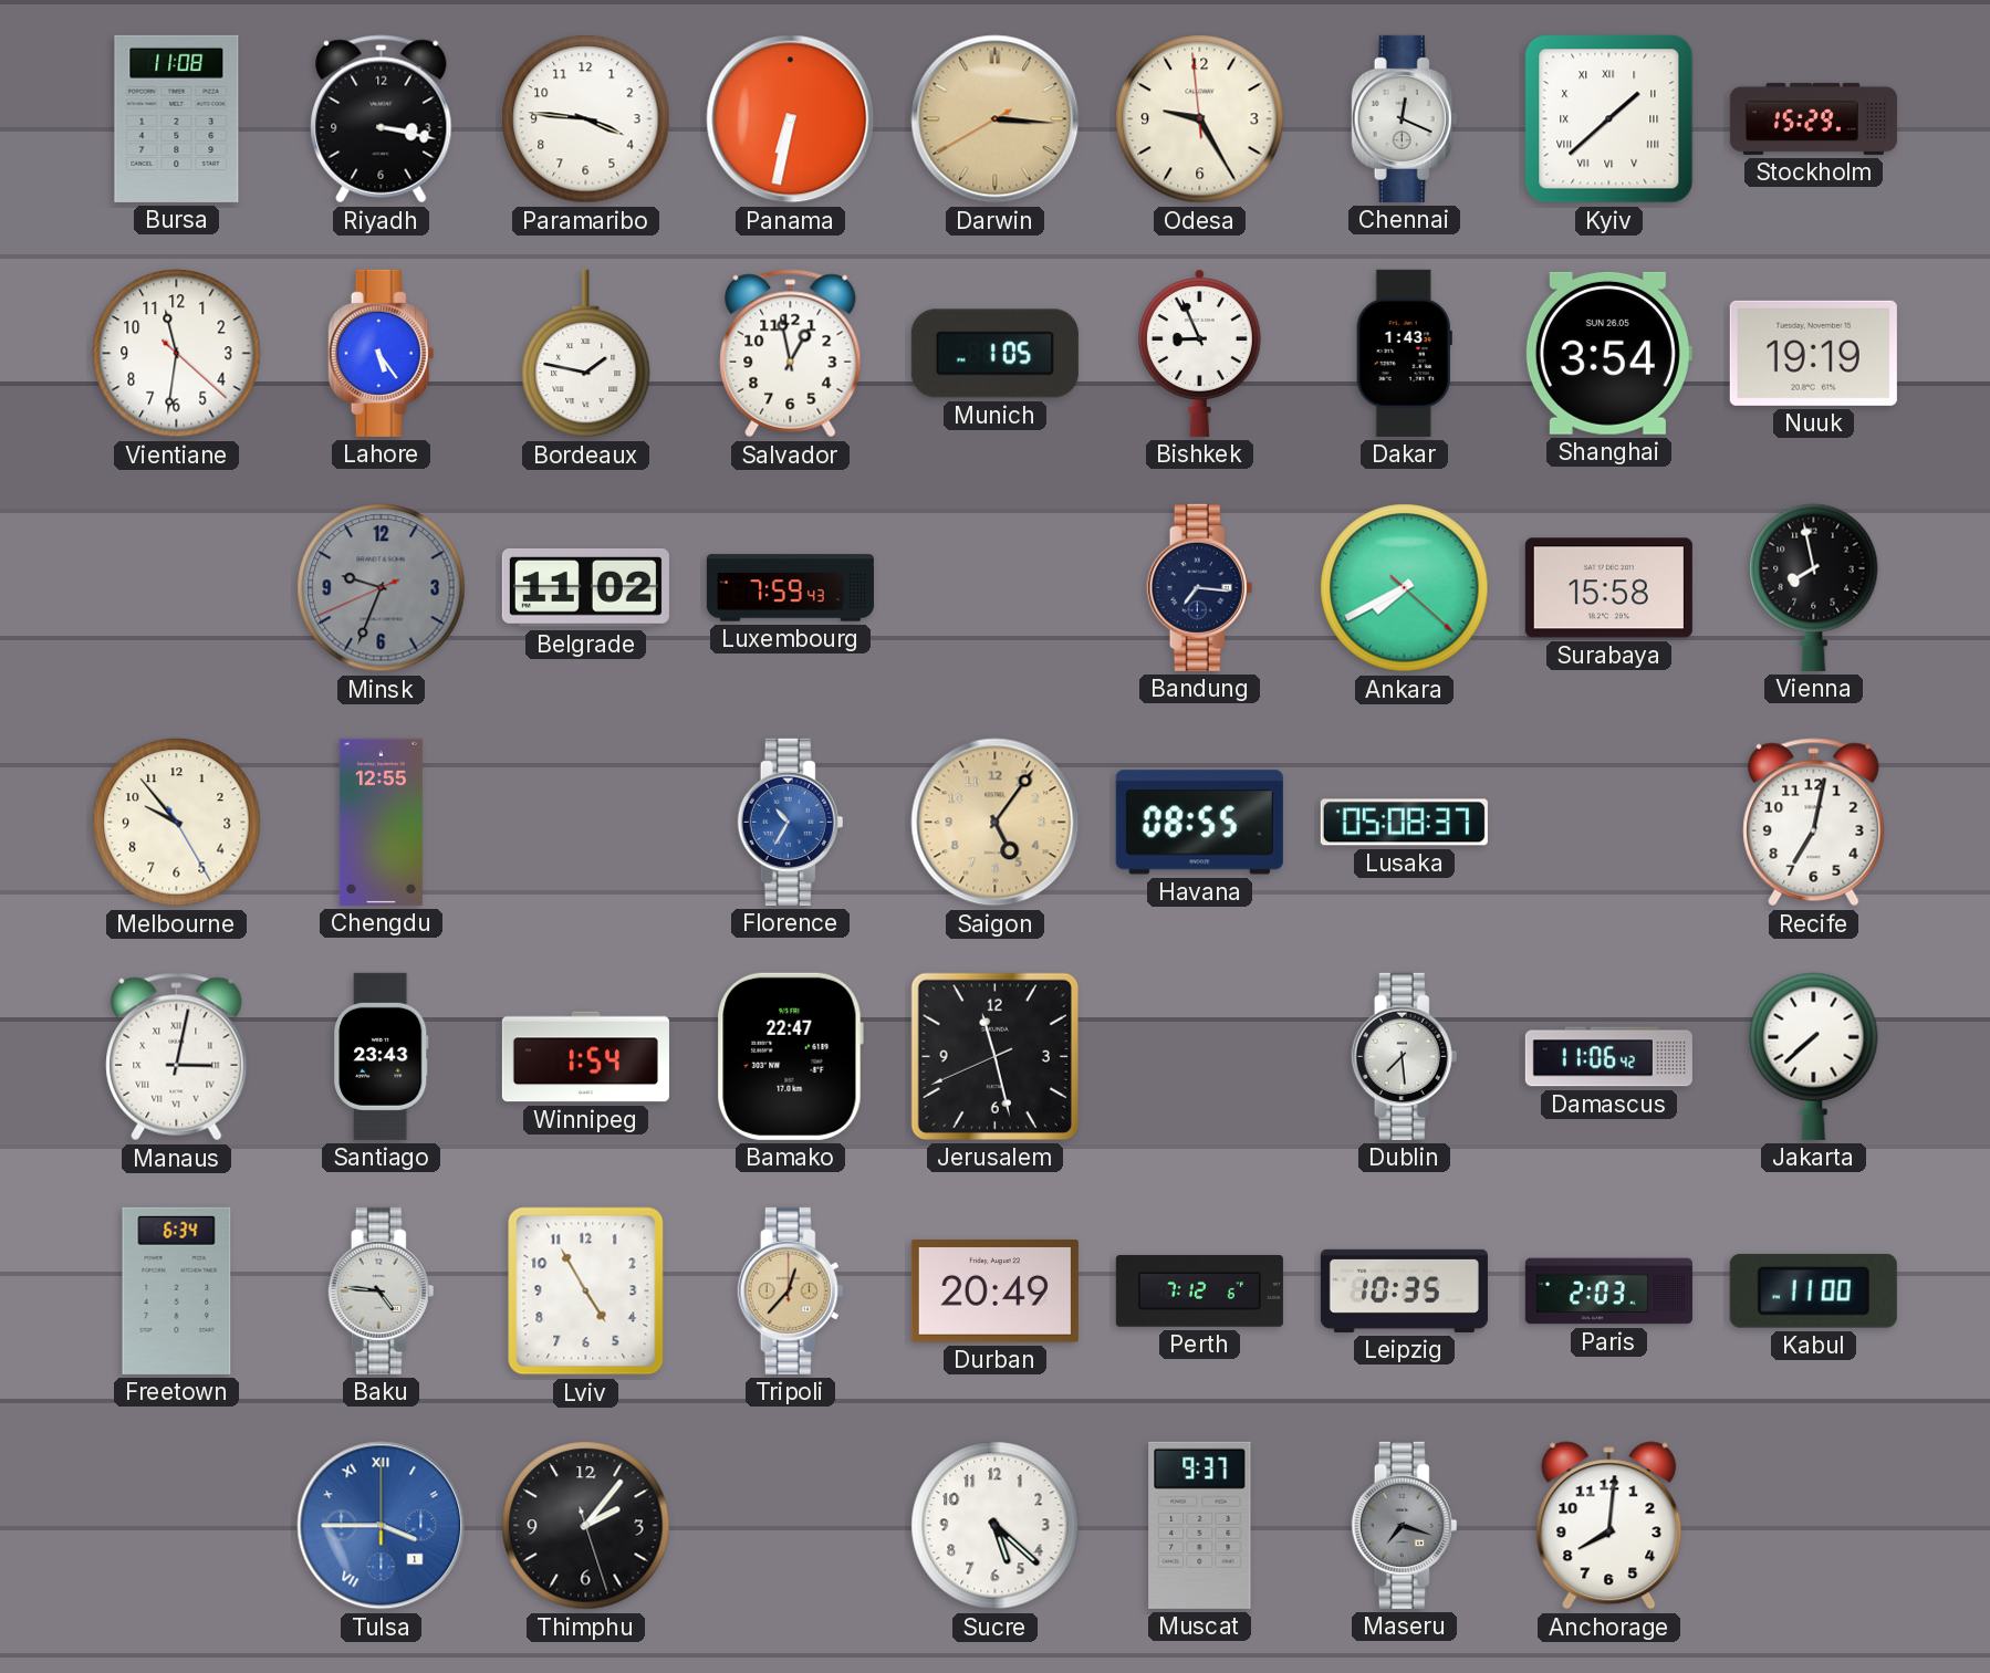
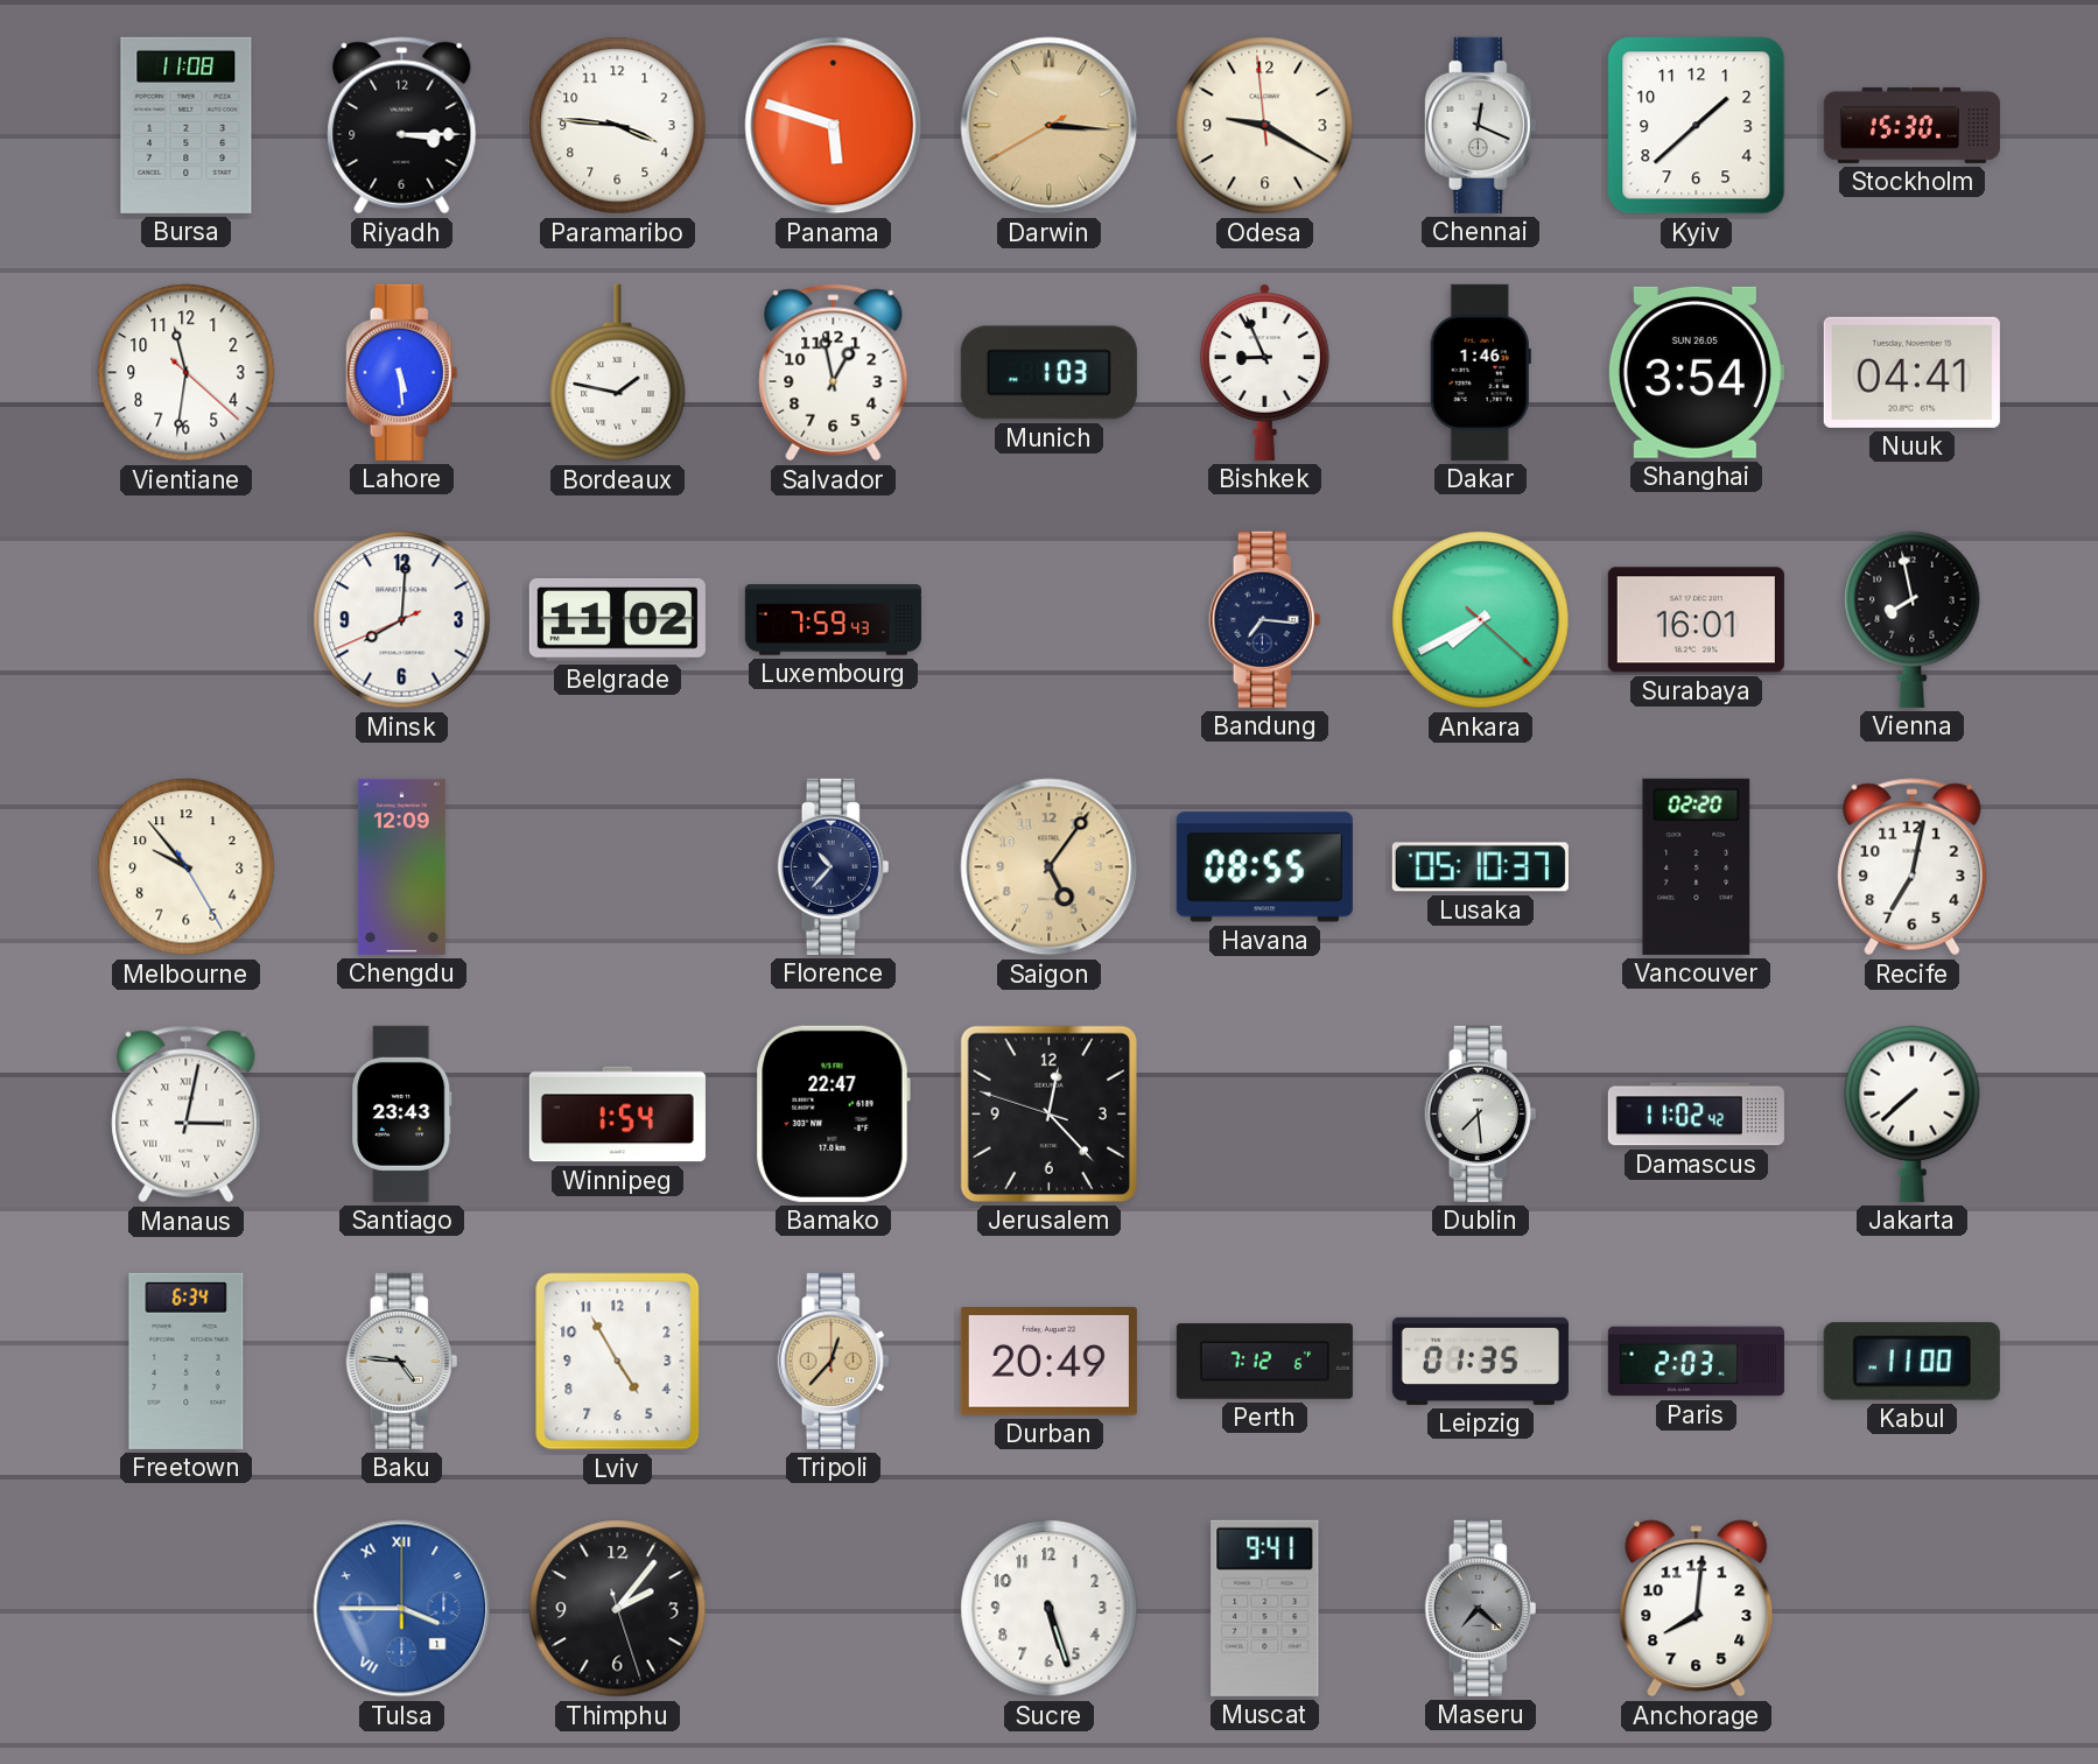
Riyadh: 3:17 -> 3:15 (402, 126)
Panama: 6:32 -> 5:48 (834, 126)
Odesa: 9:24 -> 9:19 (1265, 126)
Kyiv numerals: Roman -> Arabic (1697, 126)
Stockholm: 15:29 -> 15:30 (1911, 125)
Lahore: 5:24 -> 5:29 (402, 372)
Munich: 1:05 -> 1:03 (1048, 373)
Dakar: 1:43 -> 1:46 (1480, 372)
Nuuk: 19:19 -> 04:41 (1911, 372)
Minsk: 9:33 -> 8:00 (402, 620)
Minsk dial: grey -> white (402, 620)
Surabaya: 15:58 -> 16:01 (1696, 620)
Chengdu: 12:55 -> 12:09 (401, 866)
Florence: 10:35 -> 10:37 (834, 866)
Florence dial: blue -> navy (834, 866)
Lusaka: 05:08 -> 05:10 (1480, 867)
Vancouver: none -> 02:20 (1697, 866)
Jerusalem: 11:27 -> 12:22 (1048, 1113)
Damascus: 11:06 -> 11:02 (1696, 1115)
Leipzig: 10:35 -> 01:35 (1480, 1361)
Sucre: 5:22 -> 5:27 (1050, 1609)
Muscat: 9:37 -> 9:41 (1265, 1608)
Maseru: 7:18 -> 7:22 (1481, 1608)
